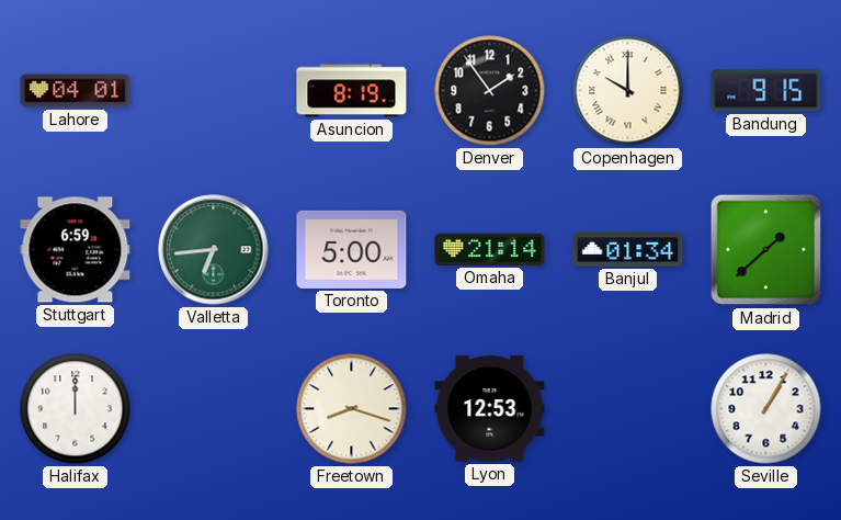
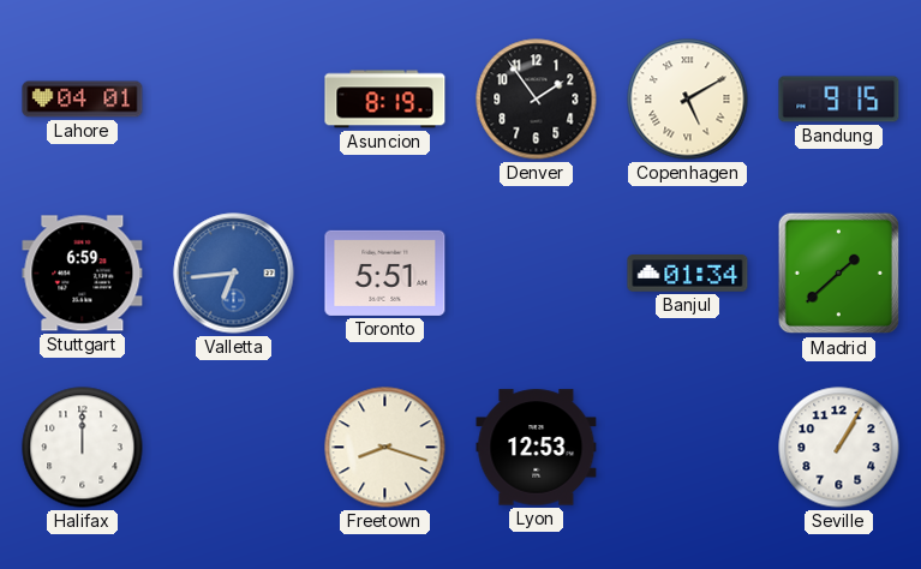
Copenhagen: 10:00 -> 5:10 (688, 100)
Valletta dial: green -> blue (234, 274)
Toronto: 5:00 -> 5:51 (385, 272)
Omaha: 21:14 -> none (490, 249)
